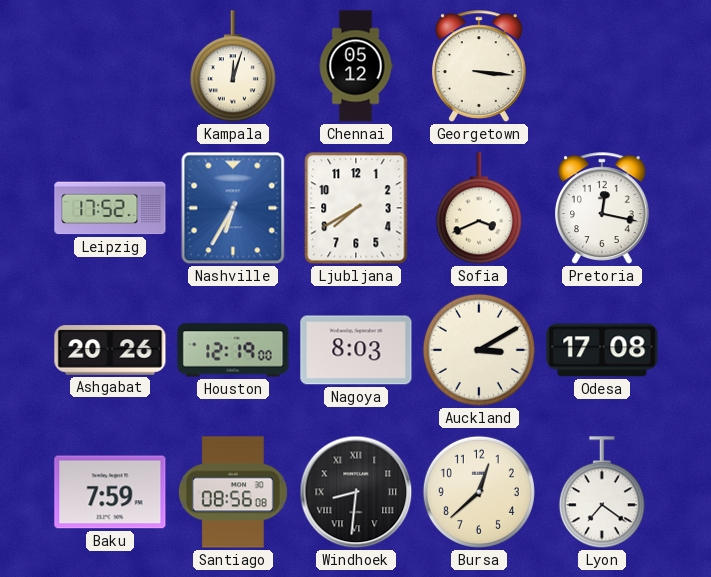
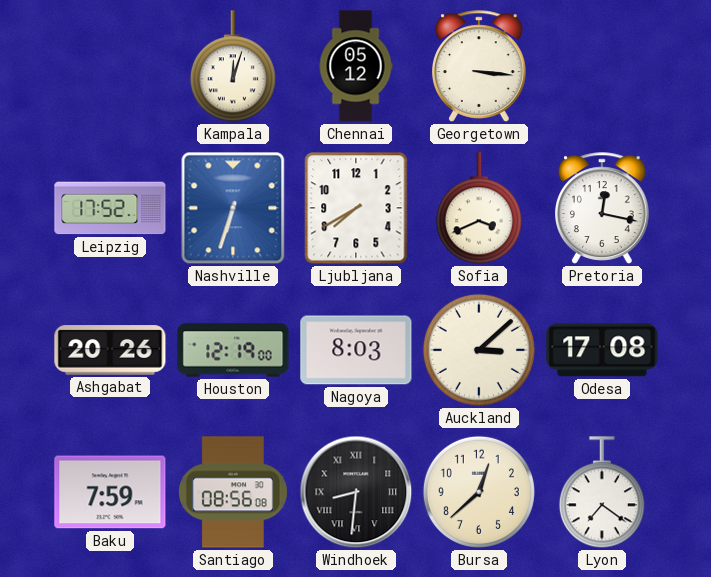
Nashville: 6:35 -> 6:33 (233, 208)
Auckland: 3:10 -> 3:08 (479, 350)
